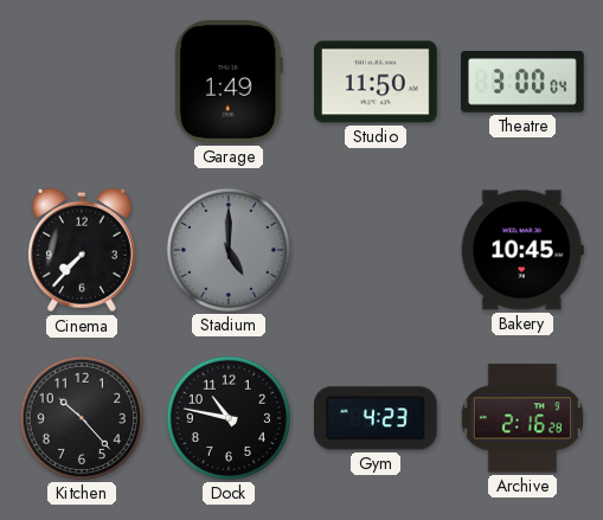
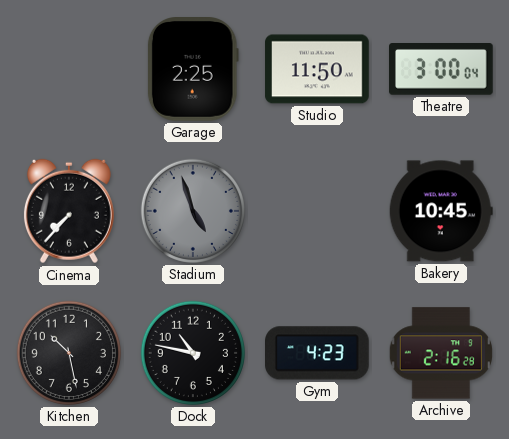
Garage: 1:49 -> 2:25 (193, 70)
Stadium: 5:00 -> 4:57 (193, 211)
Kitchen: 10:23 -> 10:28 (69, 353)
